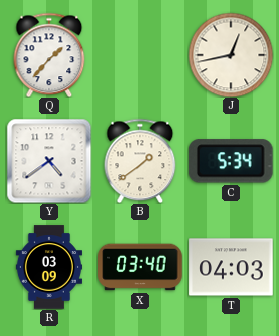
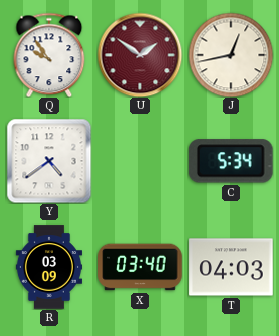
Q: 1:37 -> 9:54 (49, 55)
U: none -> 1:51 (140, 55)
B: 1:39 -> none (140, 161)
